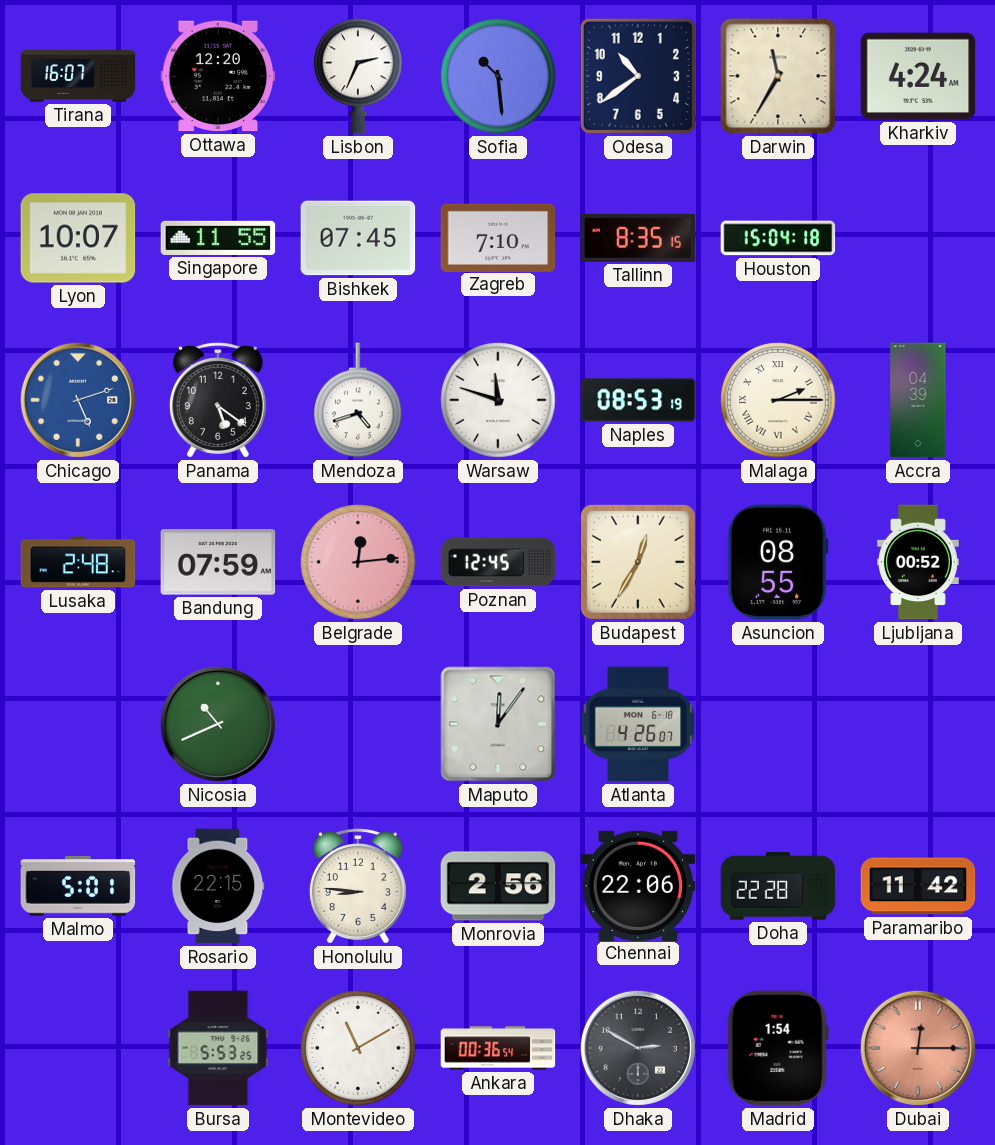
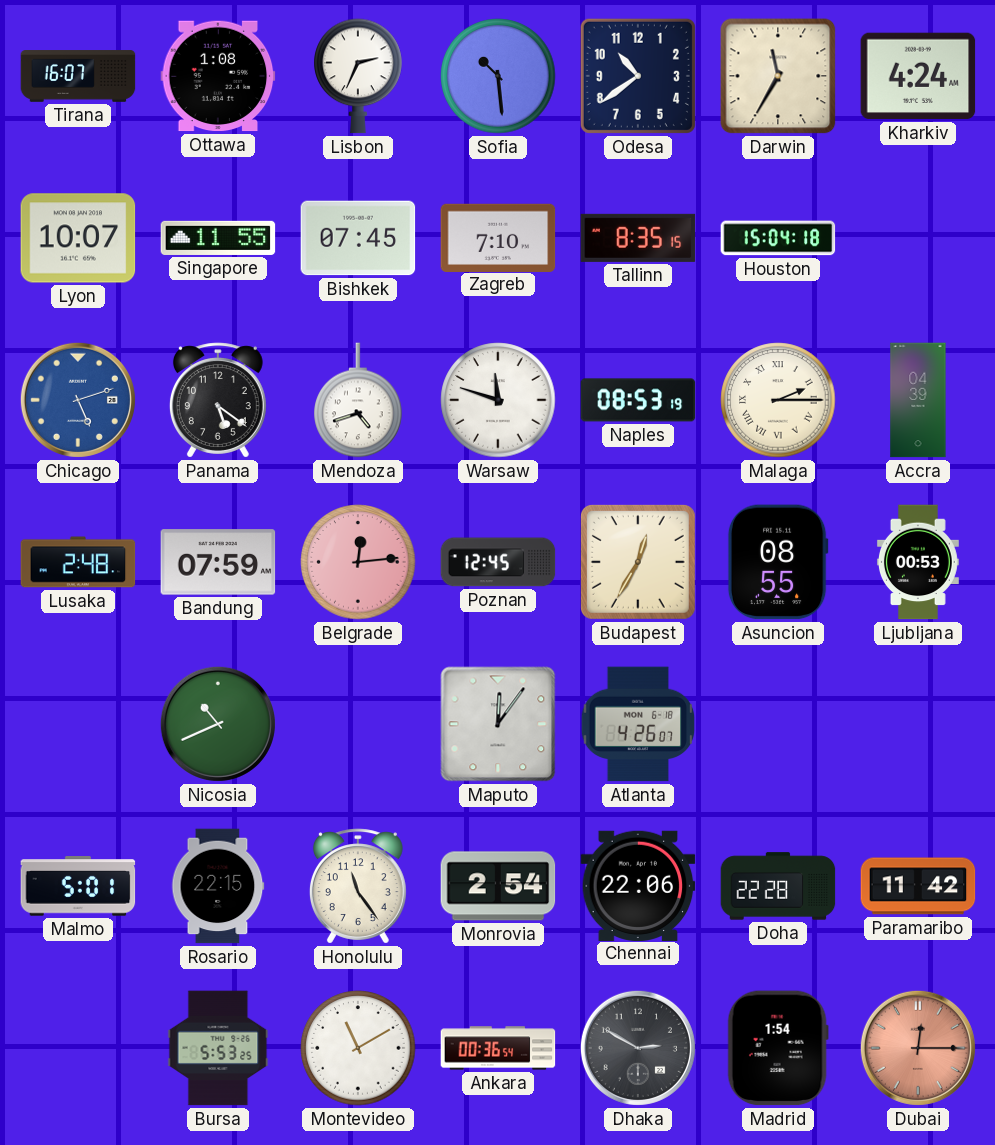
Ottawa: 12:20 -> 1:08 (218, 76)
Ljubljana: 00:52 -> 00:53 (918, 562)
Honolulu: 8:46 -> 11:24 (358, 886)
Monrovia: 2:56 -> 2:54 (498, 886)
